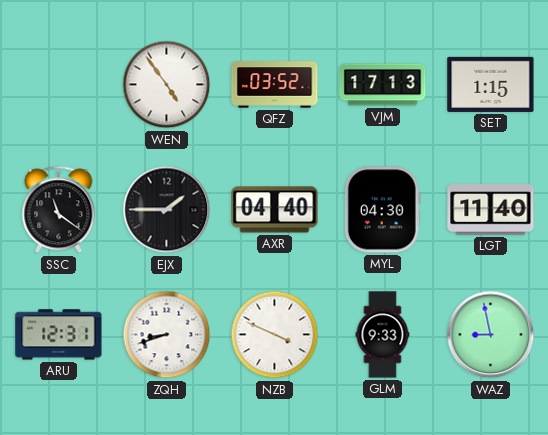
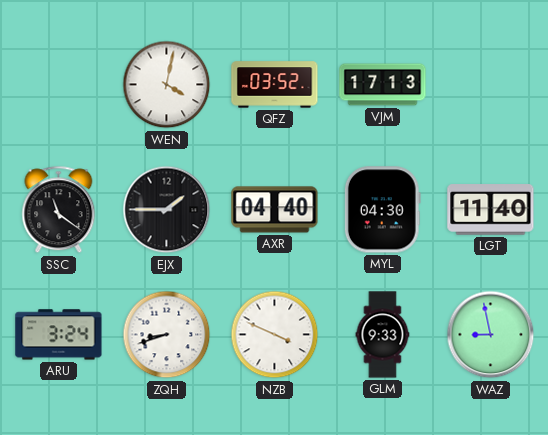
WEN: 4:54 -> 4:02 (167, 85)
SET: 1:15 -> none (491, 84)
ARU: 12:31 -> 3:24 (59, 335)
